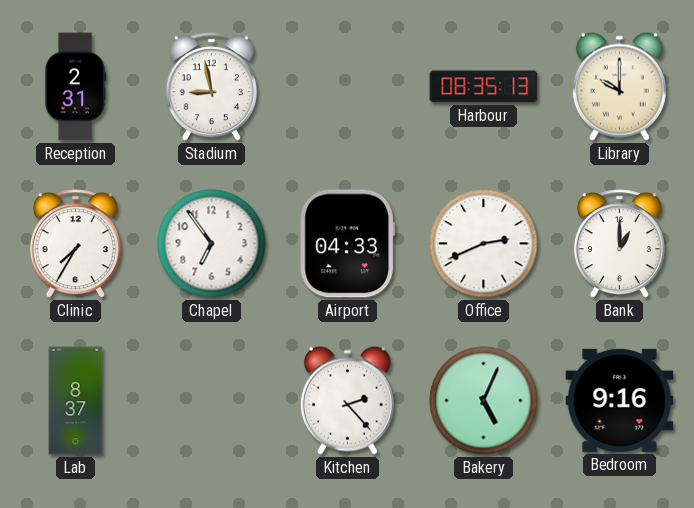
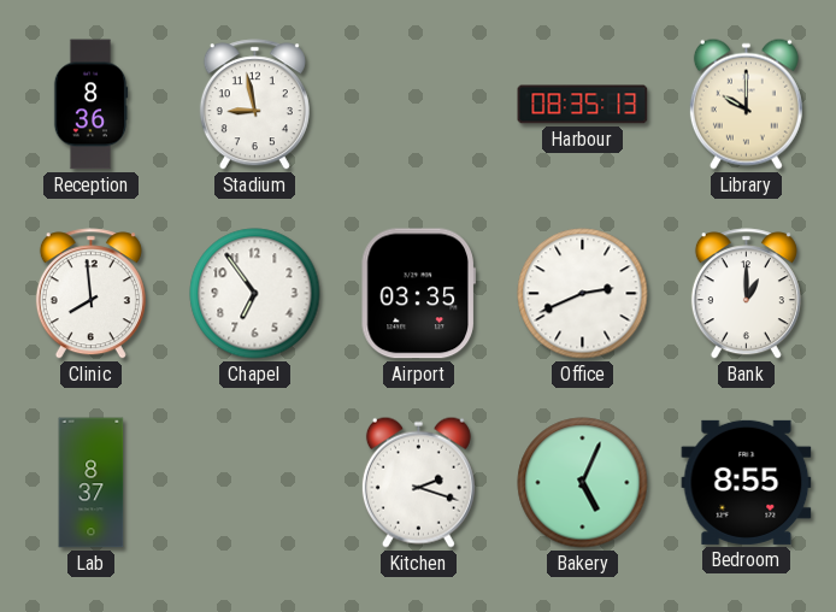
Reception: 2:31 -> 8:36 (90, 105)
Clinic: 7:35 -> 7:59 (90, 294)
Airport: 04:33 -> 03:35 (418, 294)
Kitchen: 2:23 -> 2:18 (418, 482)
Bedroom: 9:16 -> 8:55 (747, 482)
